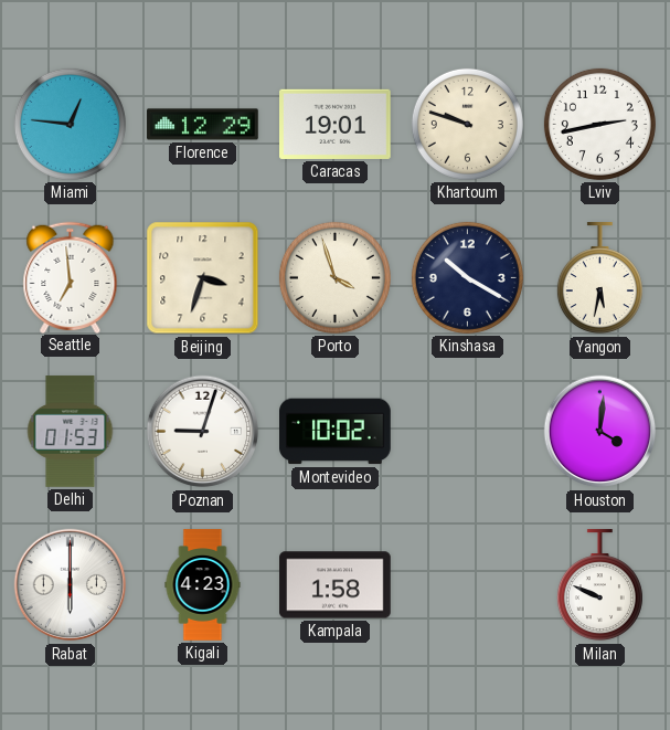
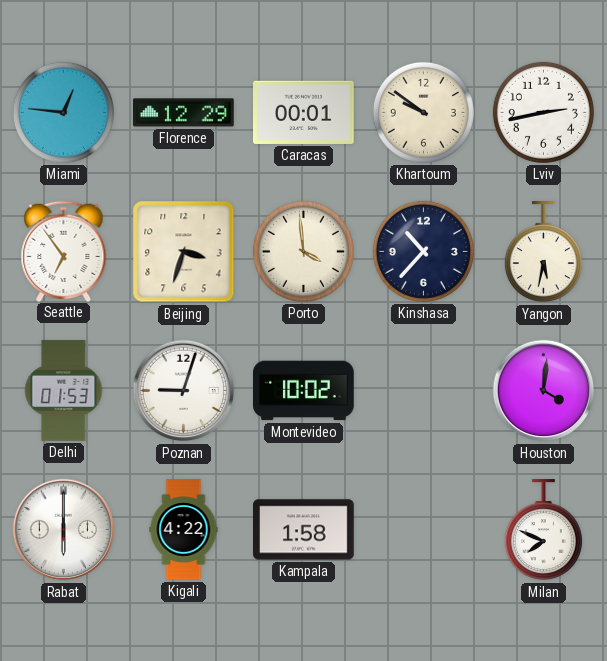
Caracas: 19:01 -> 00:01 (304, 112)
Khartoum: 9:48 -> 9:51 (423, 112)
Seattle: 6:59 -> 6:54 (64, 251)
Porto: 3:57 -> 3:59 (303, 251)
Kinshasa: 10:20 -> 10:37 (423, 251)
Kigali: 4:23 -> 4:22 (184, 530)
Milan: 9:49 -> 7:49 (543, 530)
